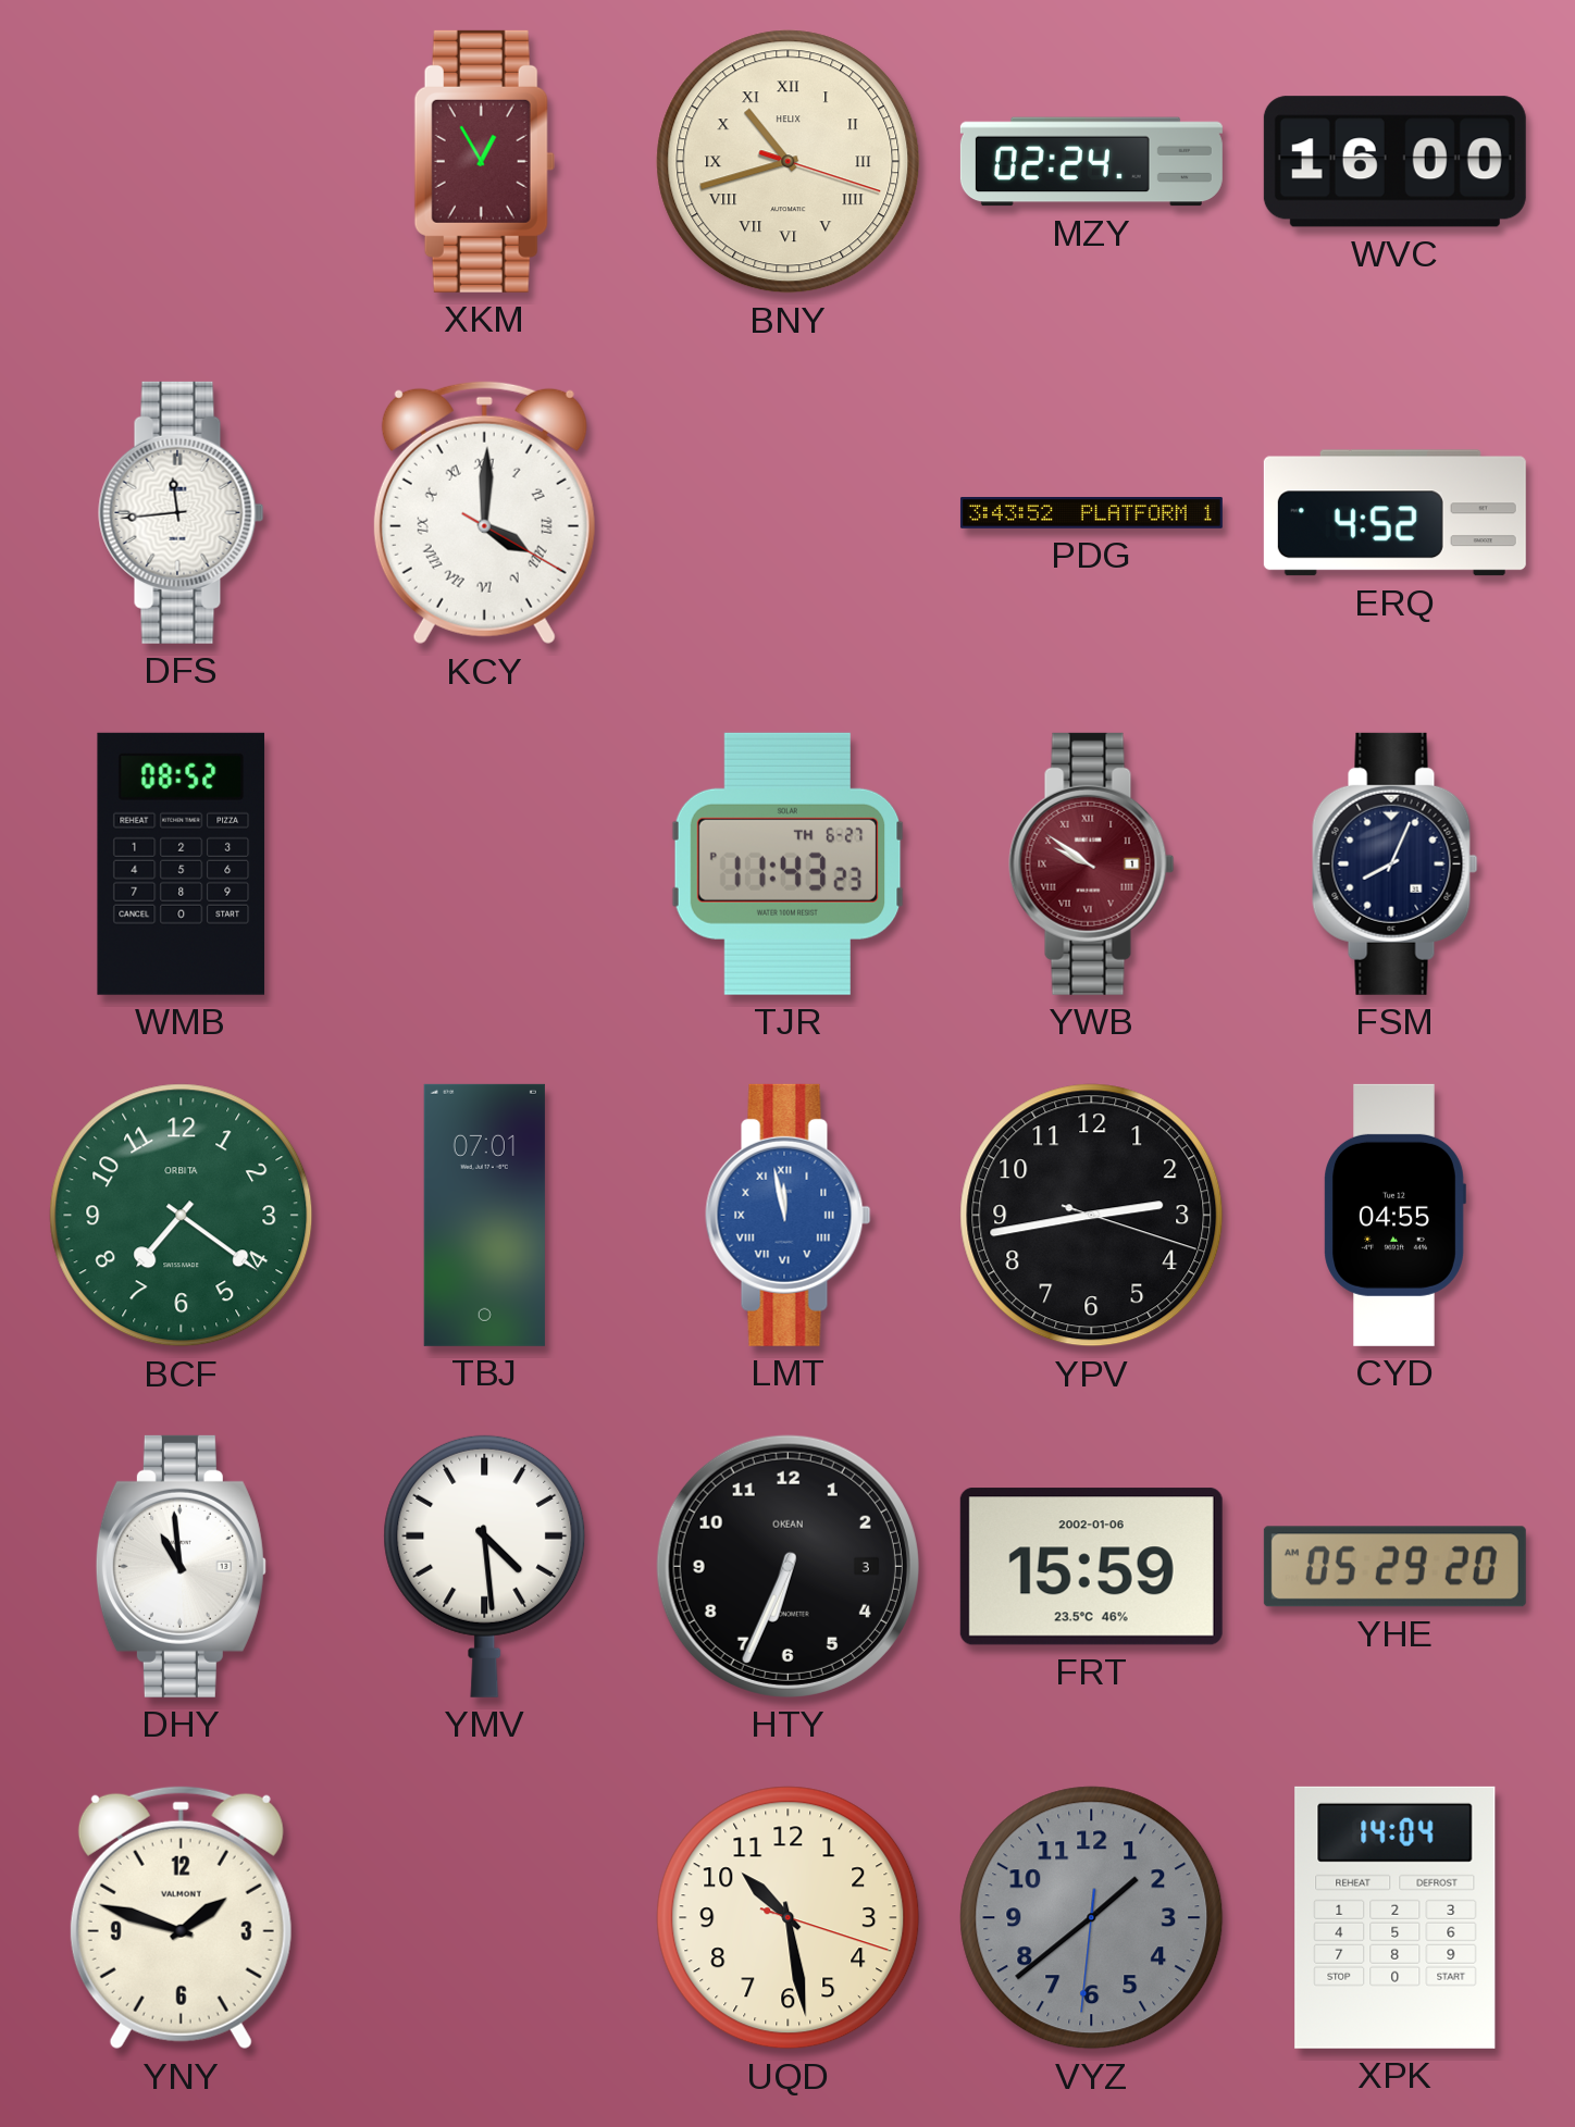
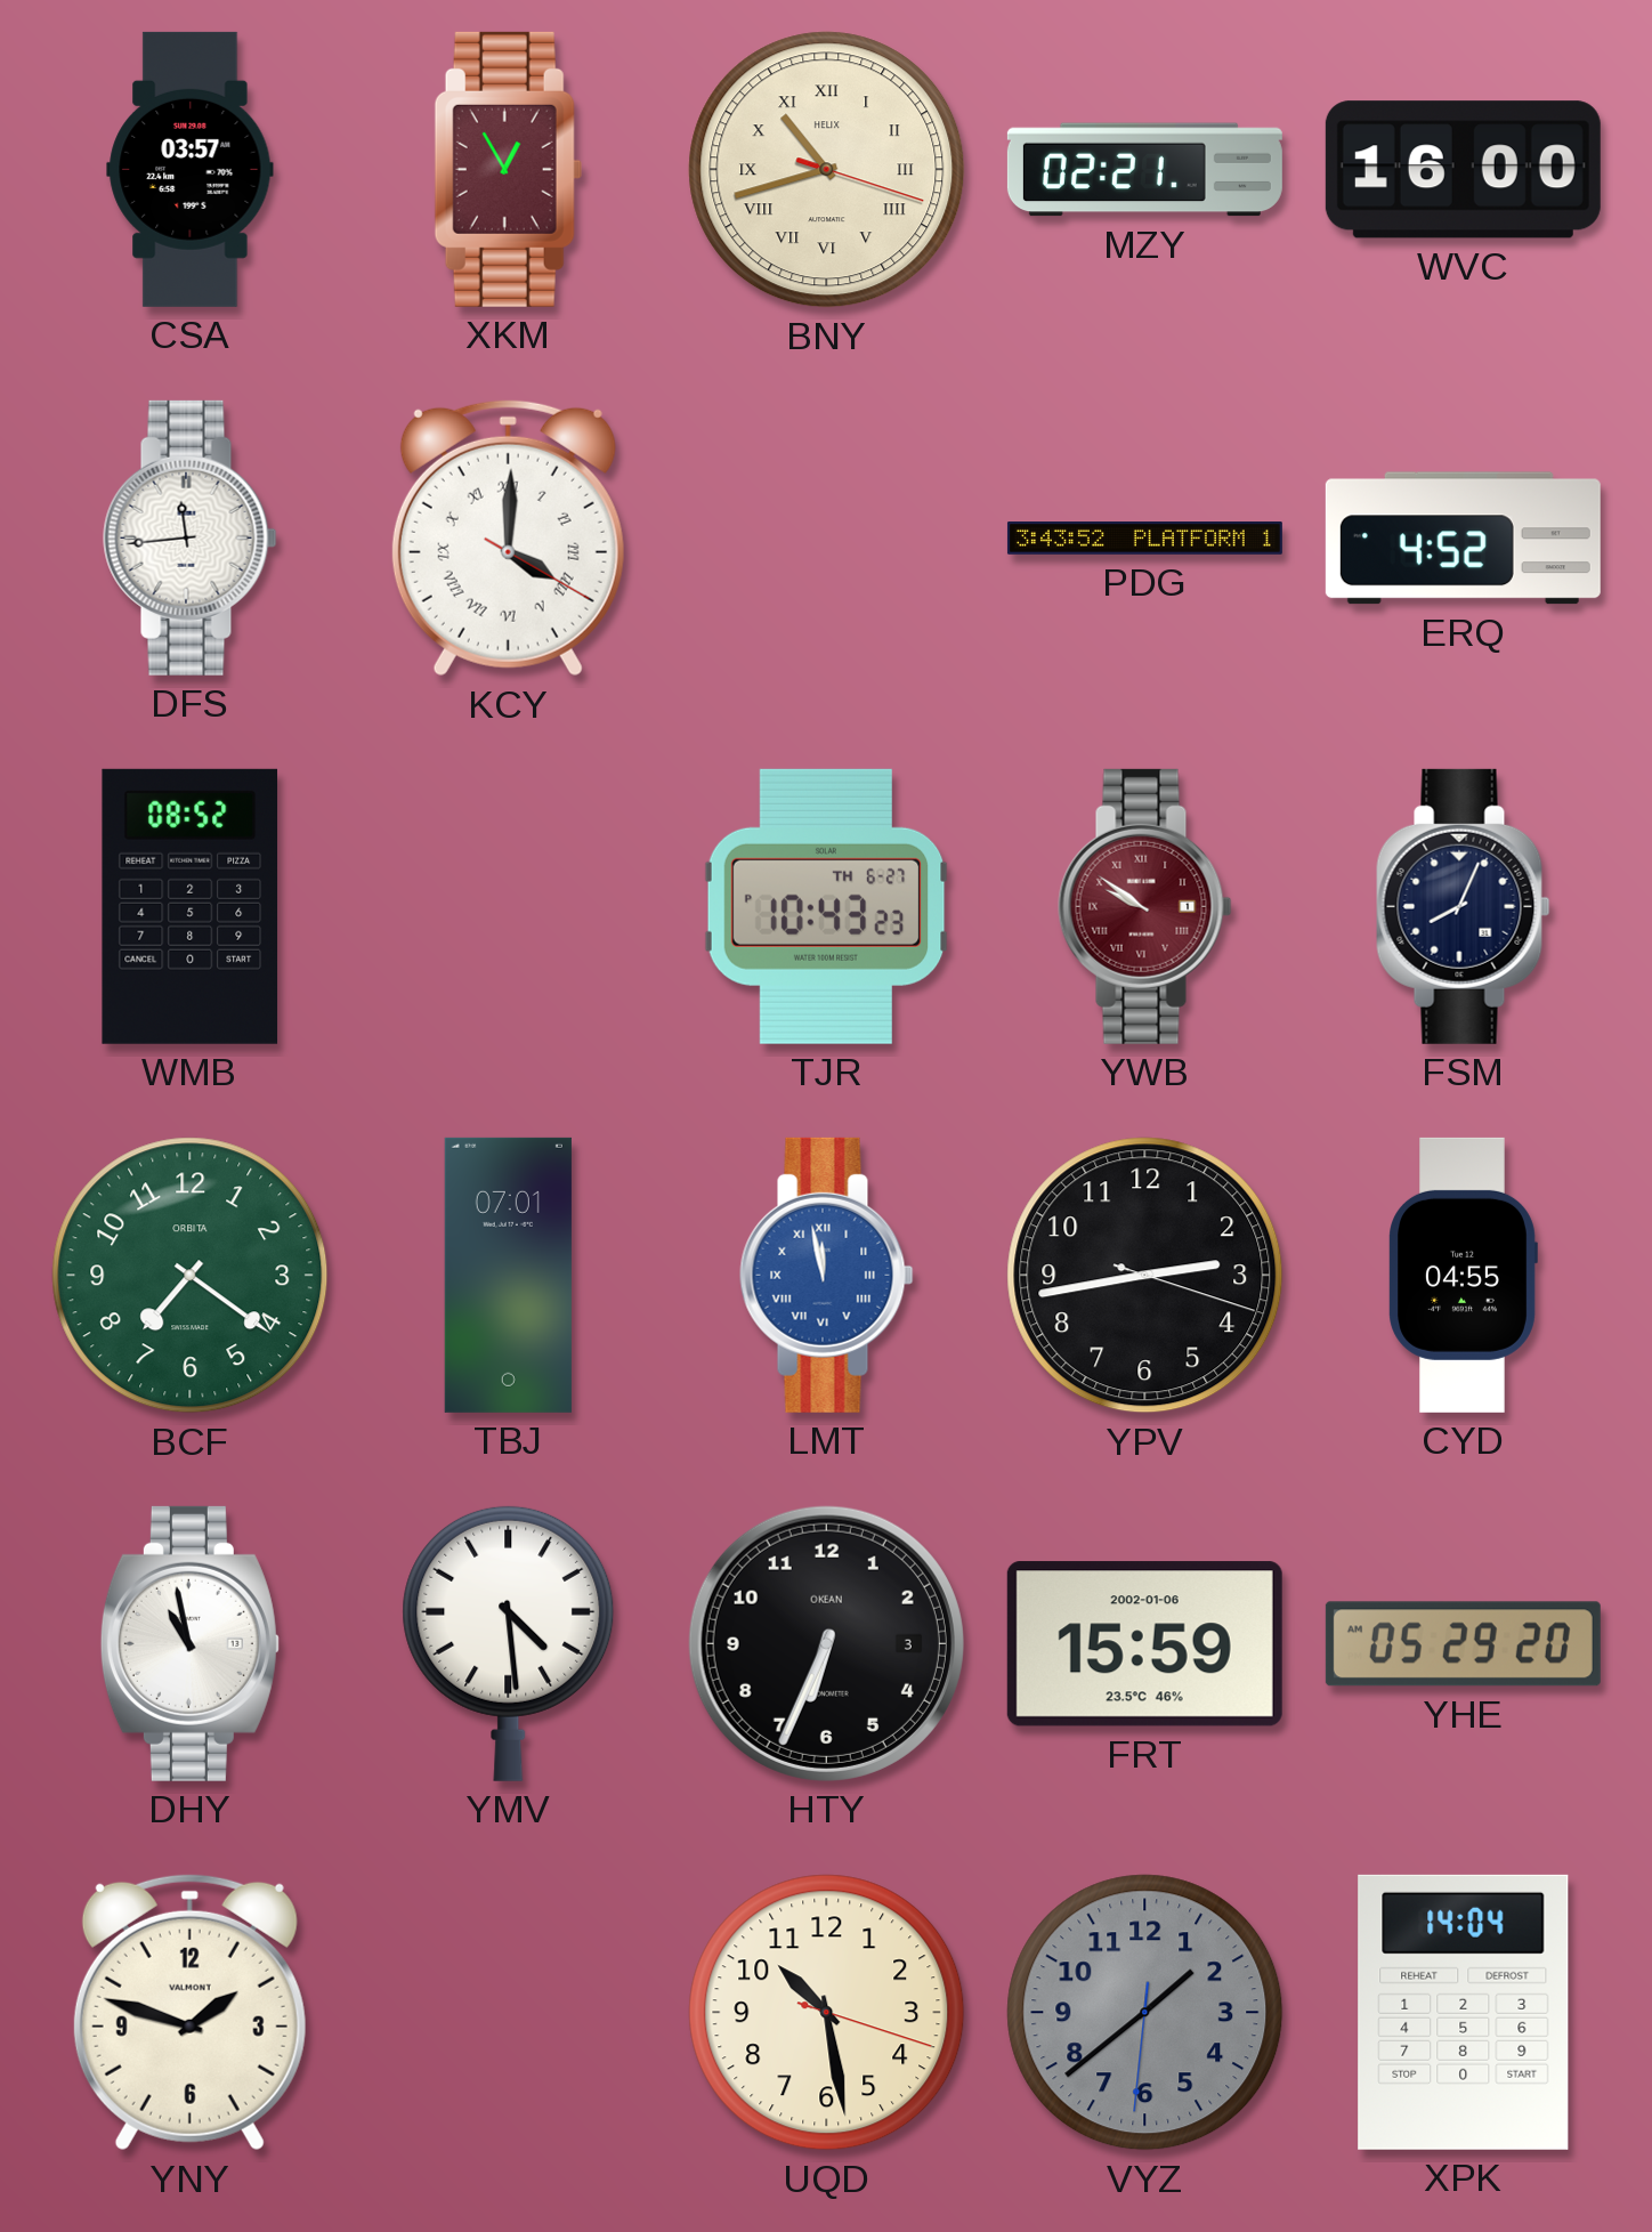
CSA: none -> 03:57 (191, 169)
MZY: 02:24 -> 02:21 (1144, 170)
TJR: 11:43 -> 10:43 (827, 906)
DHY: 10:59 -> 10:58 (189, 1643)
